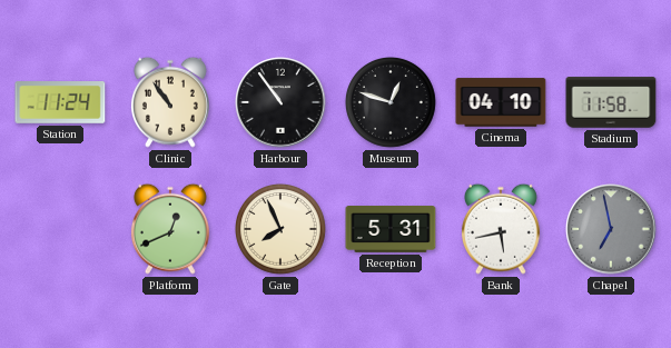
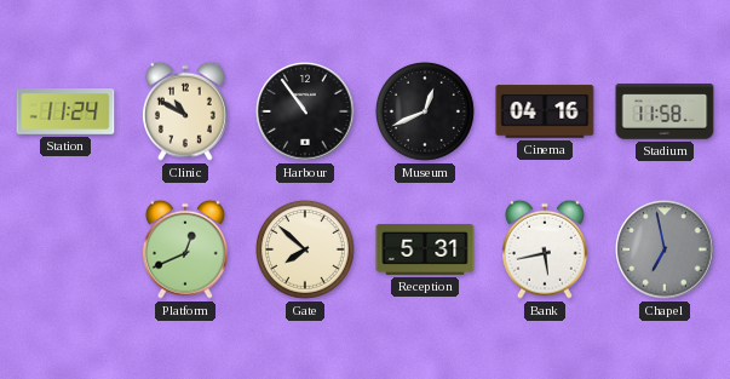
Clinic: 10:54 -> 10:50 (185, 111)
Museum: 12:48 -> 12:41 (426, 113)
Cinema: 04:10 -> 04:16 (545, 111)
Gate: 7:56 -> 7:52 (306, 251)
